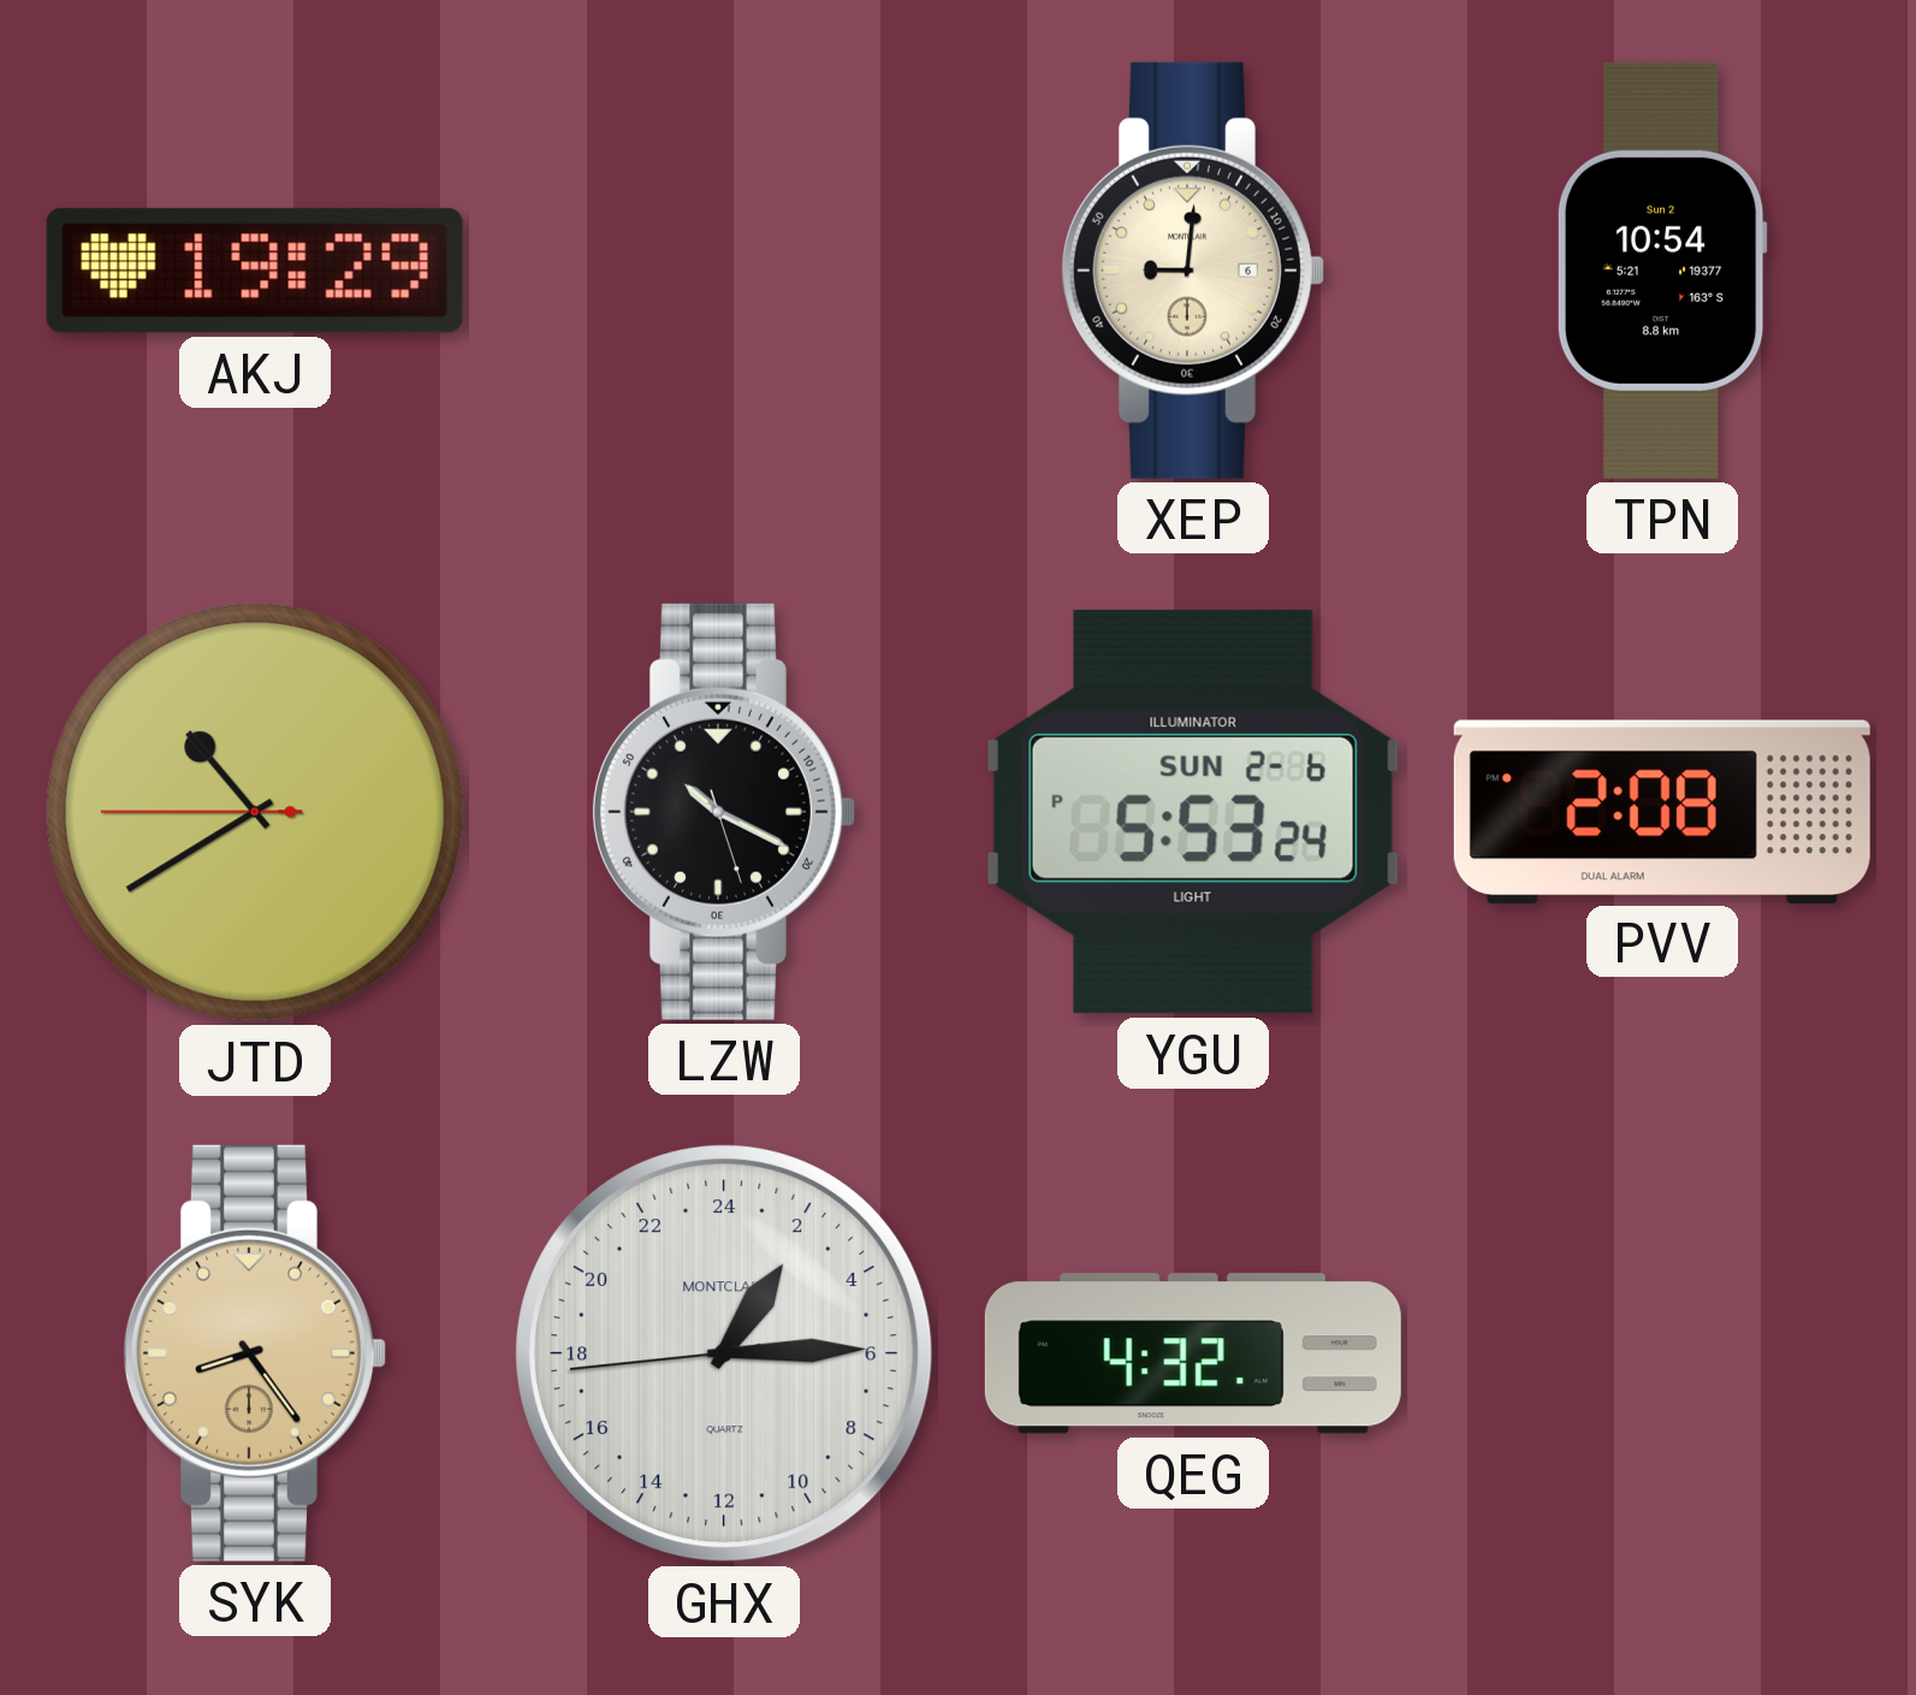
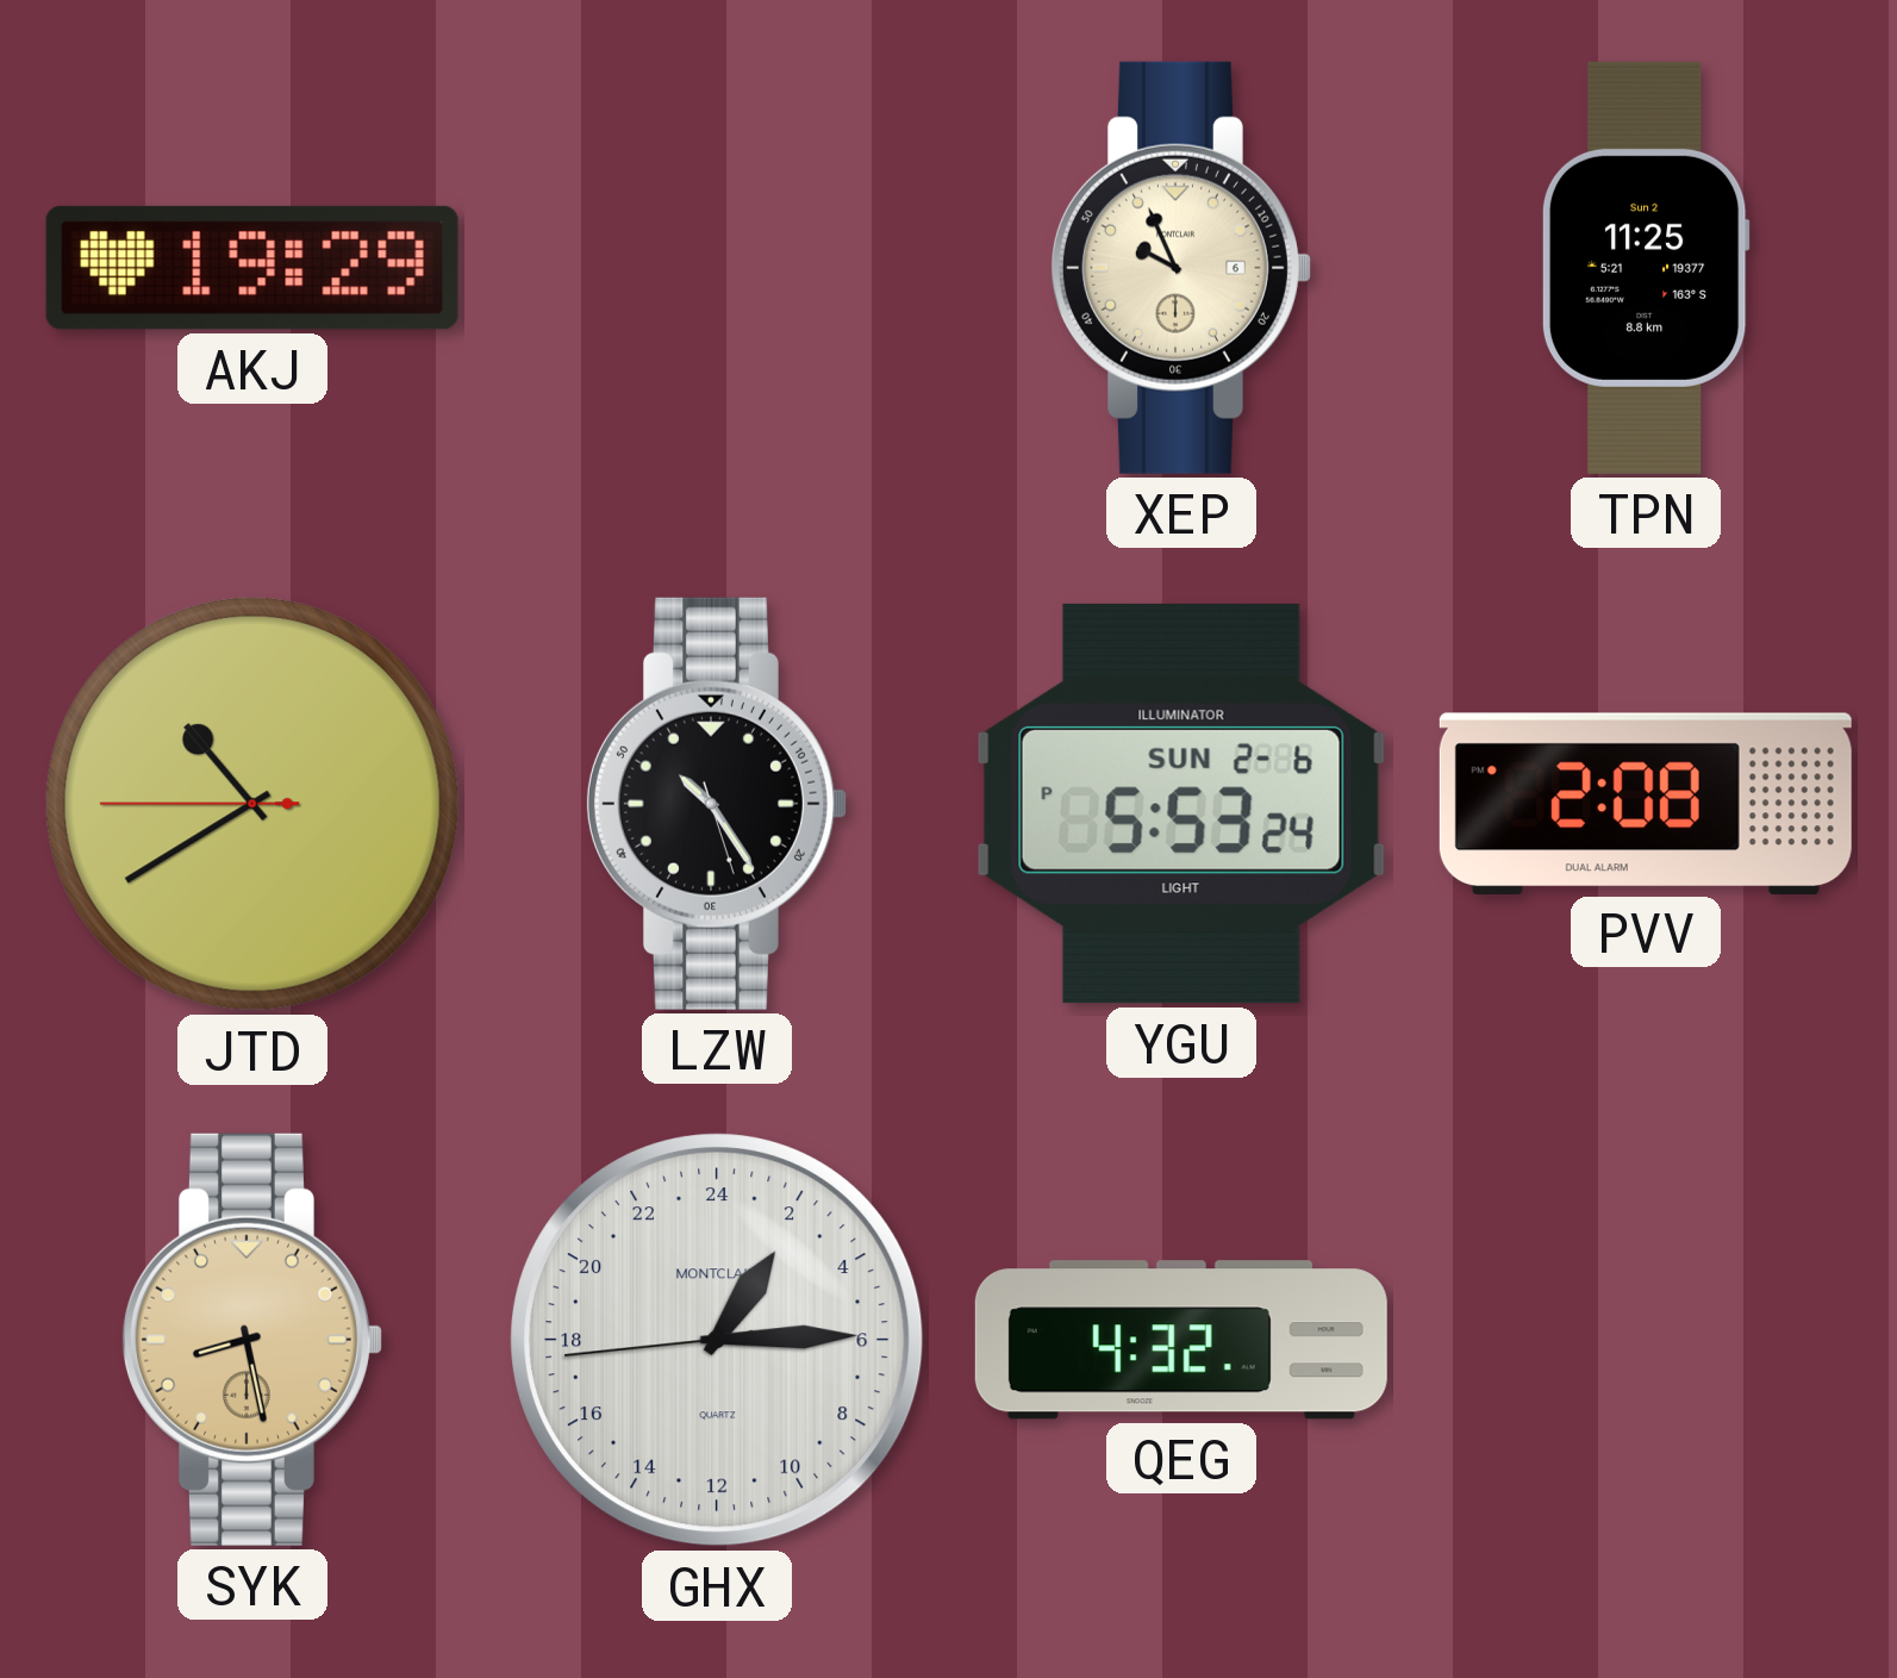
XEP: 9:01 -> 9:56 (1180, 268)
TPN: 10:54 -> 11:25 (1646, 268)
LZW: 10:19 -> 10:24 (716, 804)
SYK: 8:24 -> 8:28 (251, 1340)
